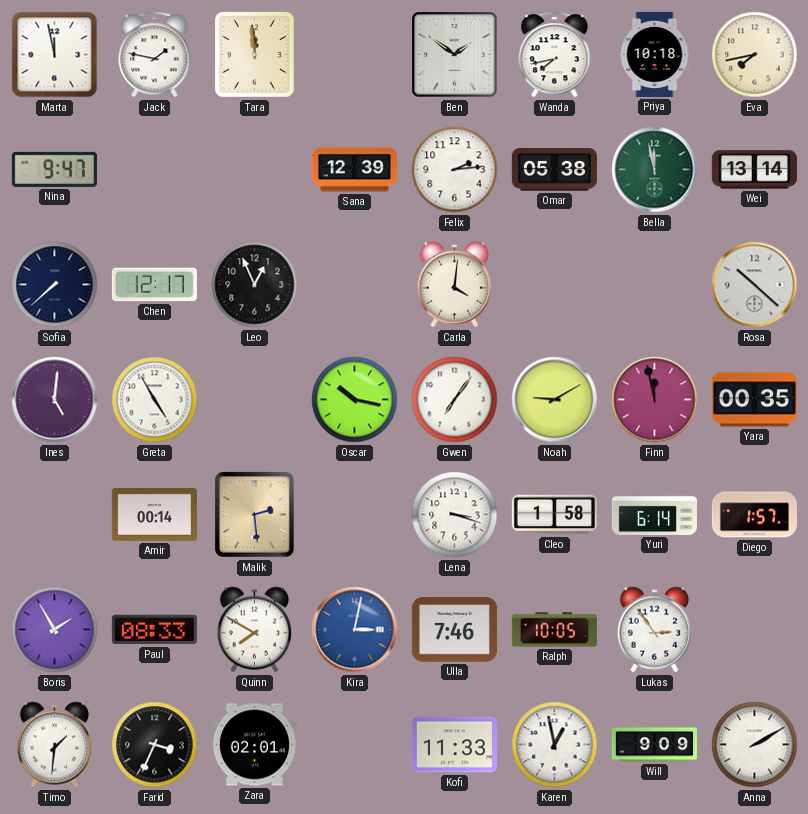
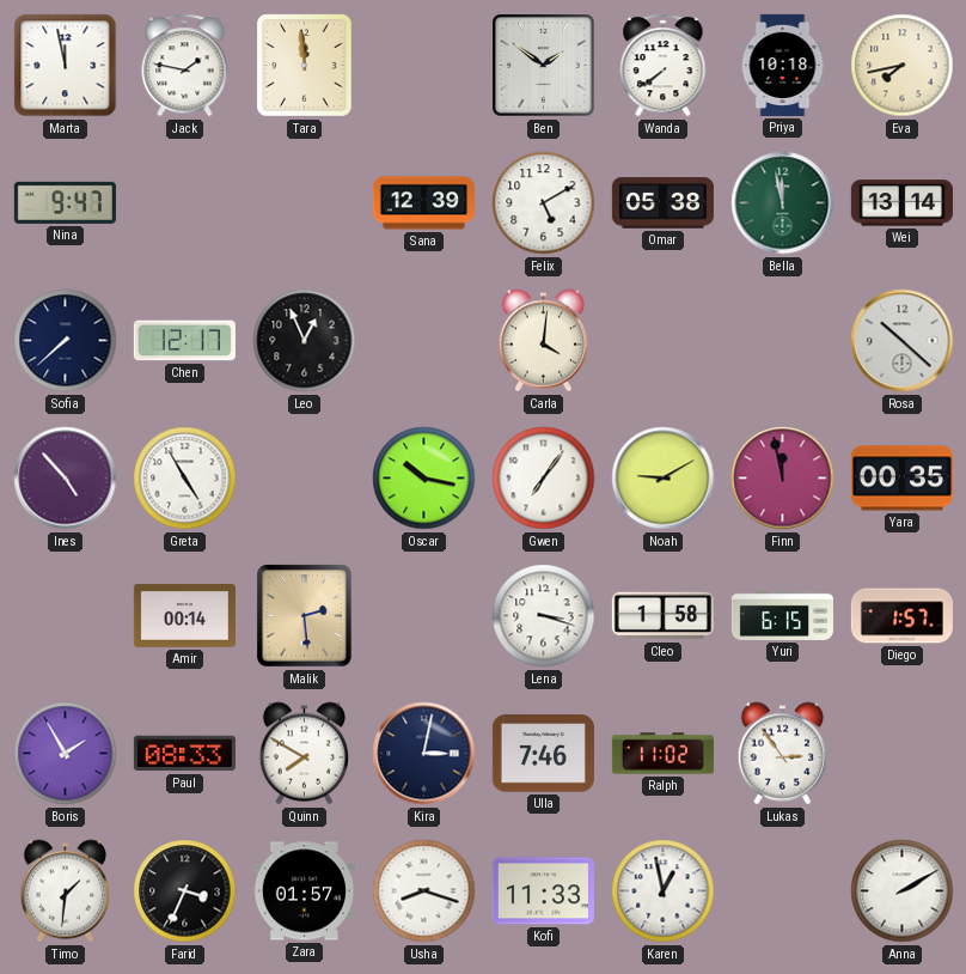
Wanda: 7:43 -> 7:39 (664, 66)
Felix: 2:14 -> 5:10 (544, 203)
Ines: 5:01 -> 4:53 (66, 479)
Yuri: 6:14 -> 6:15 (782, 615)
Kira dial: blue -> navy (424, 754)
Ralph: 10:05 -> 11:02 (662, 754)
Zara: 02:01 -> 01:57 (304, 891)
Usha: none -> 8:18 (424, 891)
Will: 9:09 -> none (654, 745)
